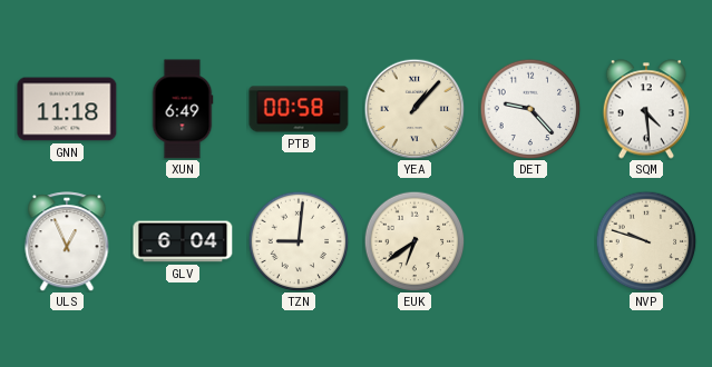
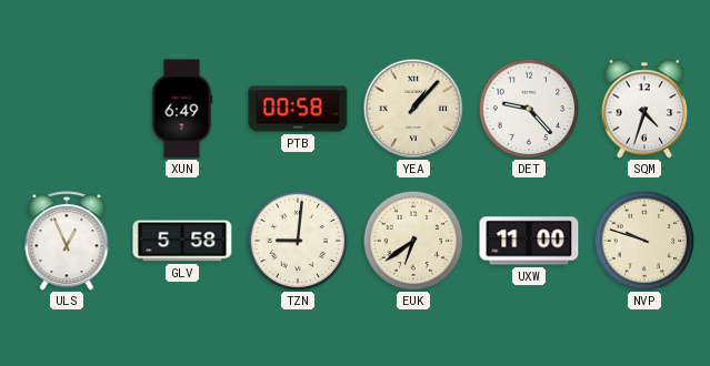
GNN: 11:18 -> none (67, 109)
SQM: 4:29 -> 4:33 (643, 109)
GLV: 6:04 -> 5:58 (182, 241)
UXW: none -> 11:00 (529, 241)
